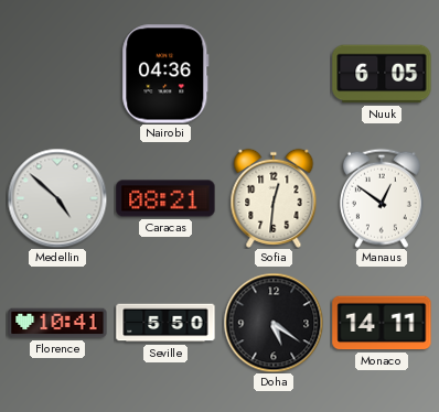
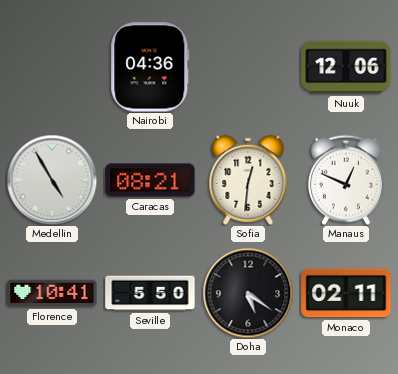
Nuuk: 6:05 -> 12:06 (346, 67)
Medellin: 4:52 -> 4:55 (52, 180)
Manaus: 12:51 -> 12:49 (346, 180)
Monaco: 14:11 -> 02:11 (346, 293)
